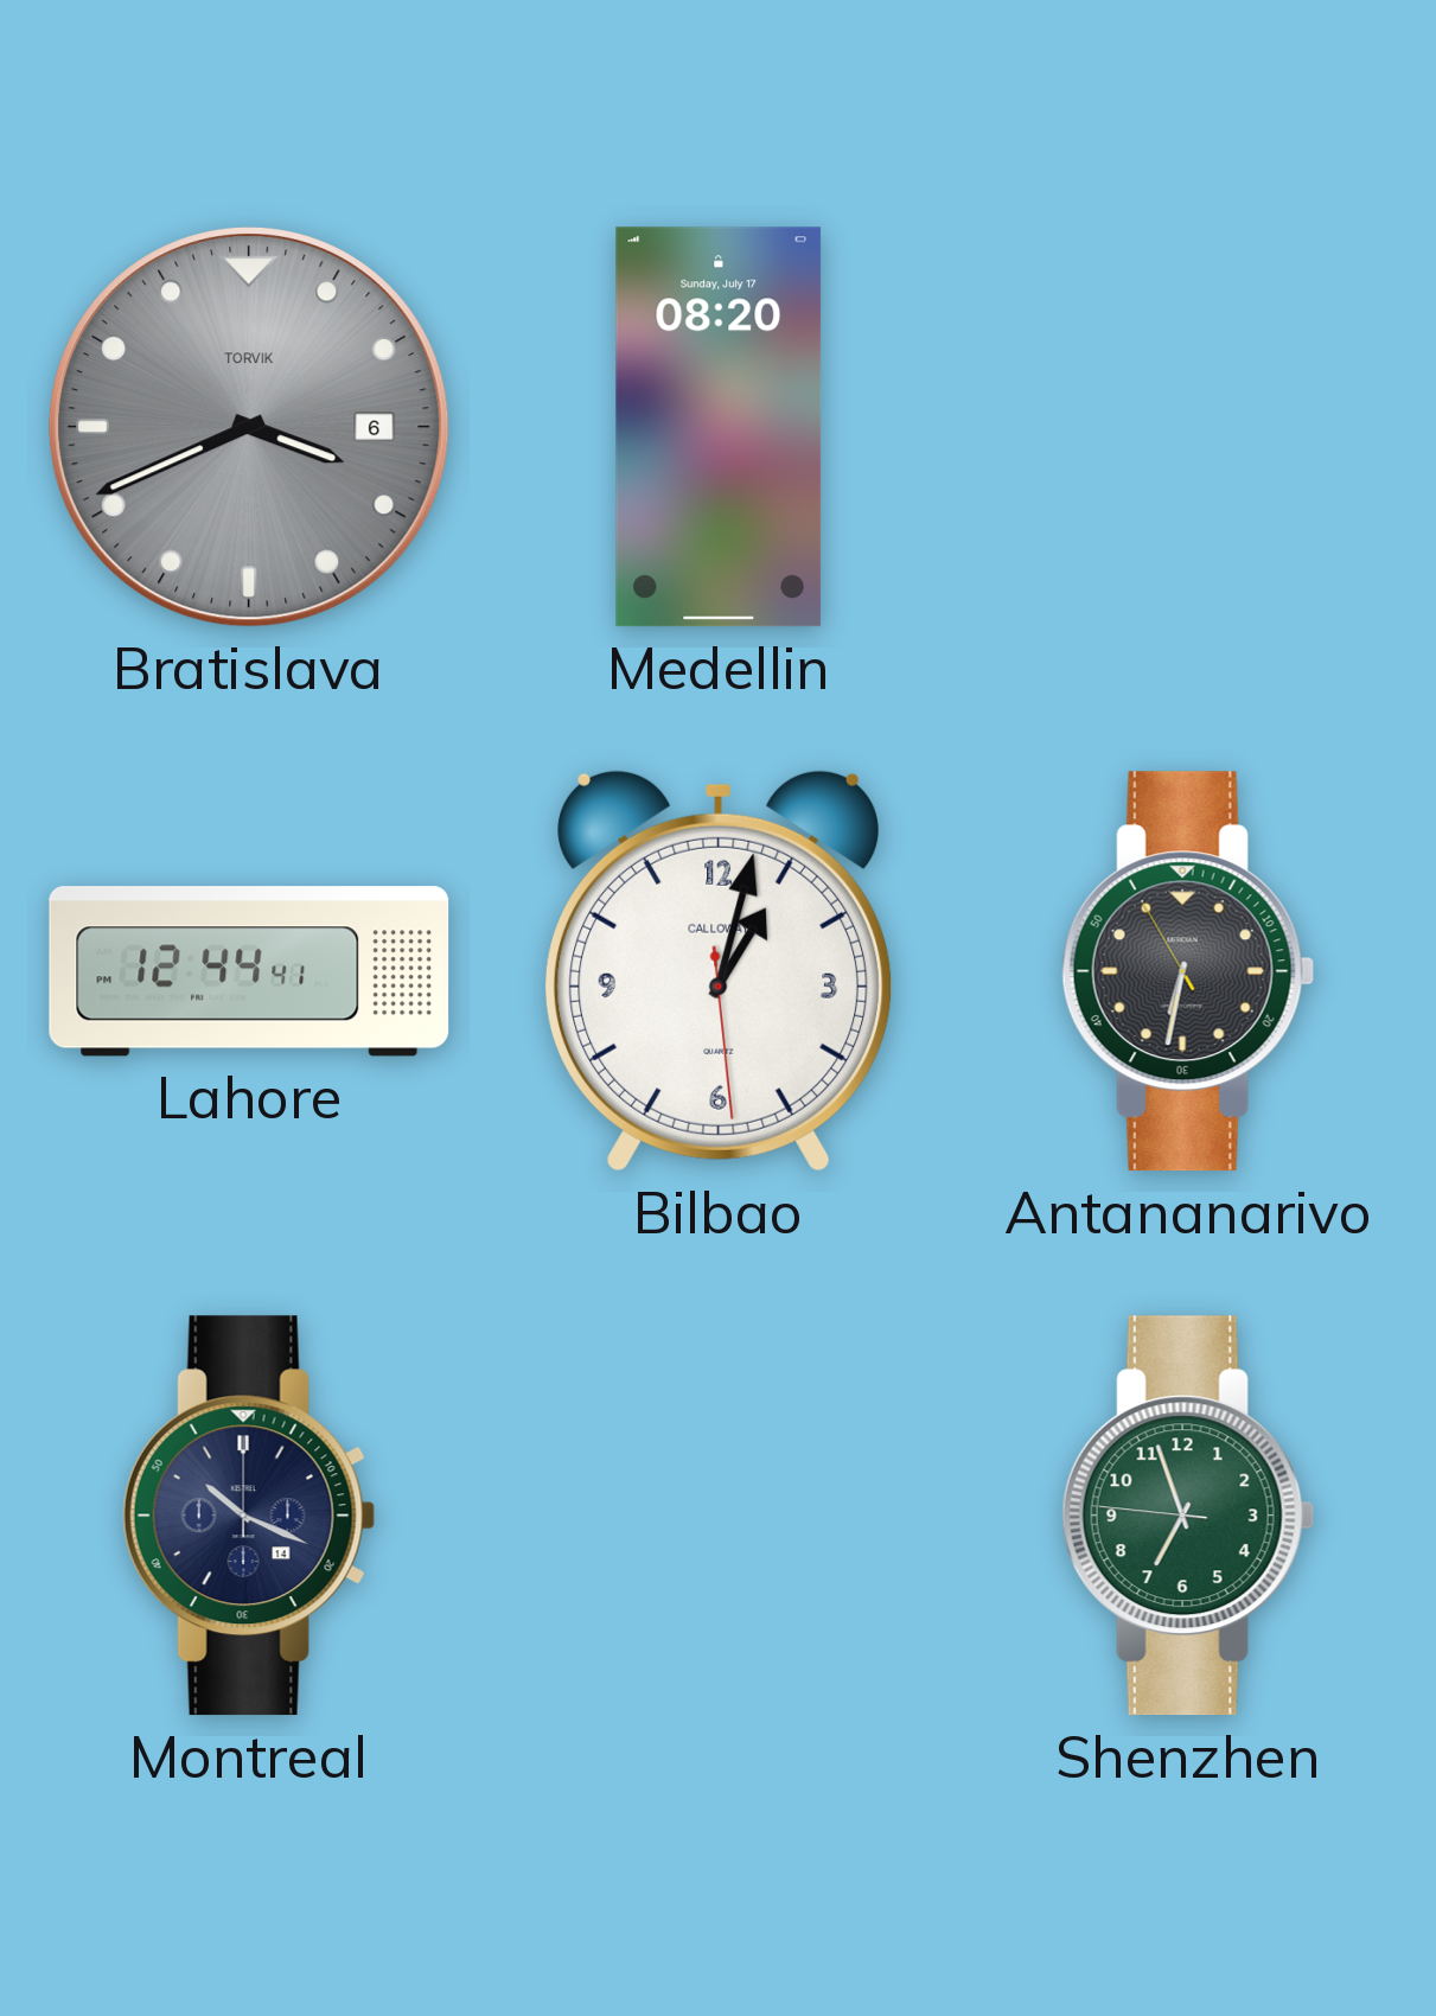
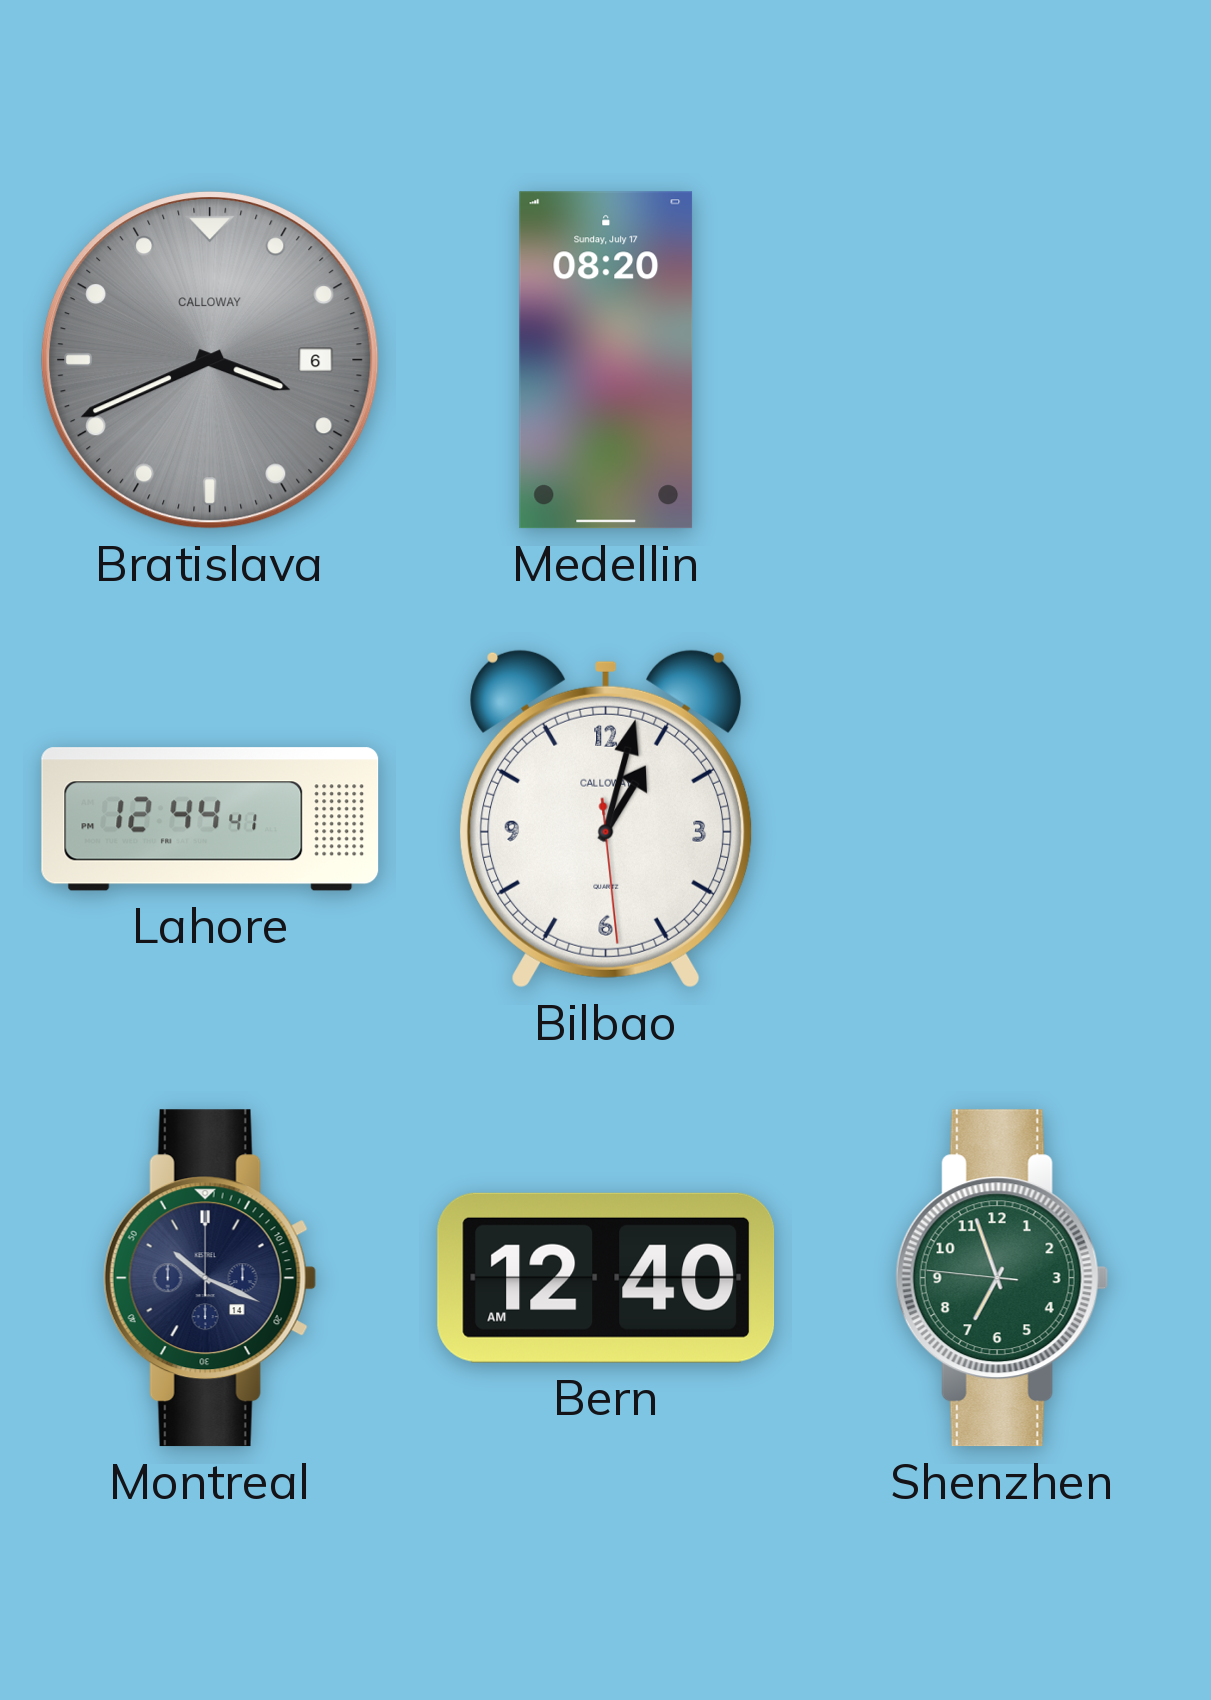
Bratislava brand: TORVIK -> CALLOWAY (210, 360)
Antananarivo: 6:31 -> none (1188, 971)
Bern: none -> 12:40 (606, 1278)
